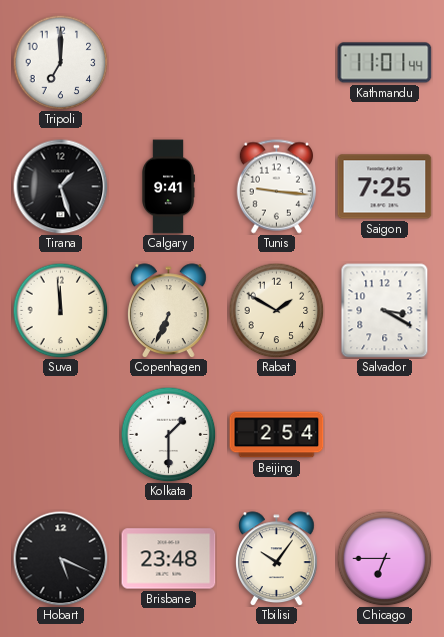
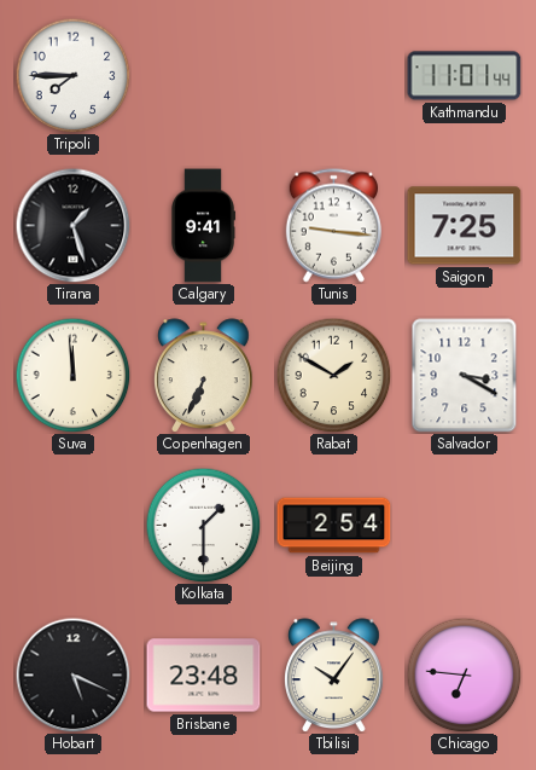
Tripoli: 7:00 -> 7:45 (72, 75)
Chicago: 6:45 -> 6:46 (464, 675)
